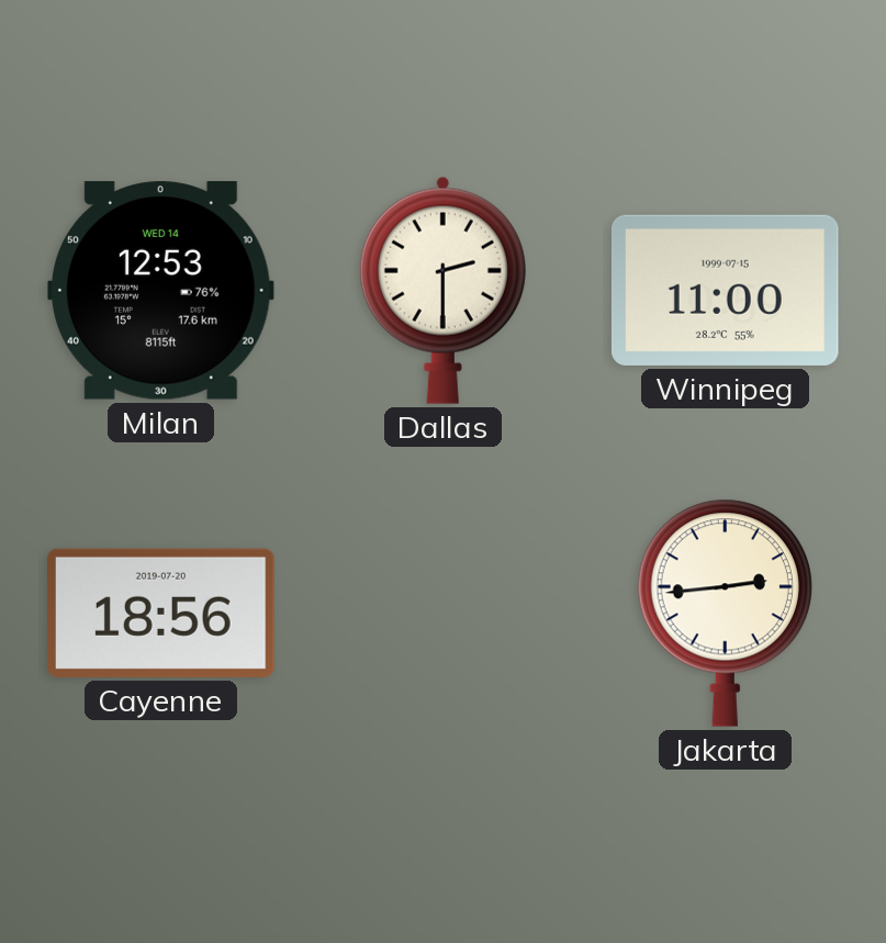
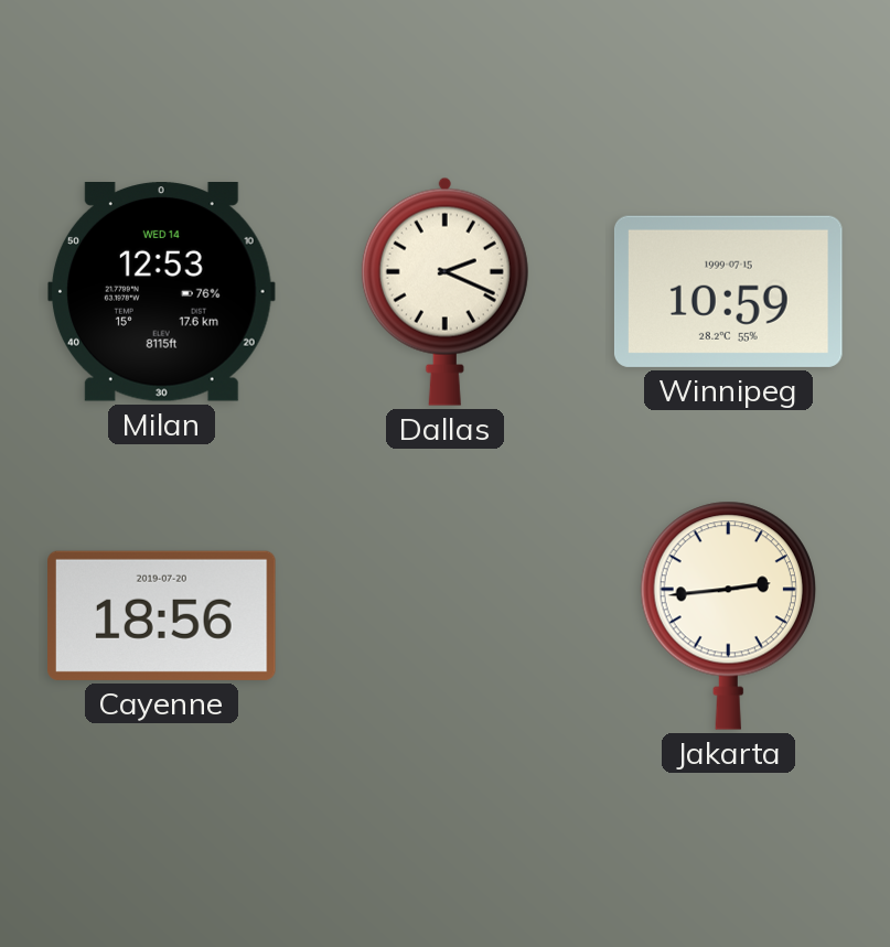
Dallas: 2:30 -> 2:19 (444, 291)
Winnipeg: 11:00 -> 10:59 (728, 291)
